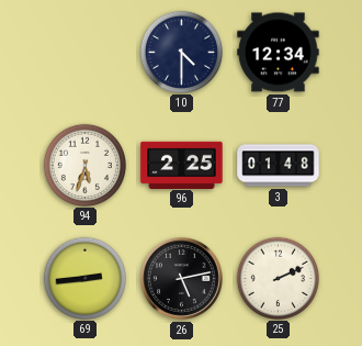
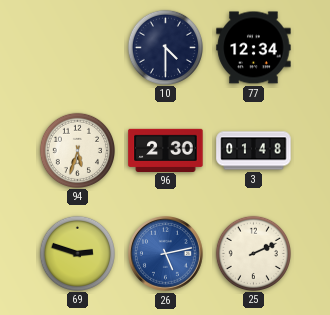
96: 2:25 -> 2:30 (166, 150)
69: 2:44 -> 2:48 (77, 253)
26 dial: black -> blue (166, 254)
